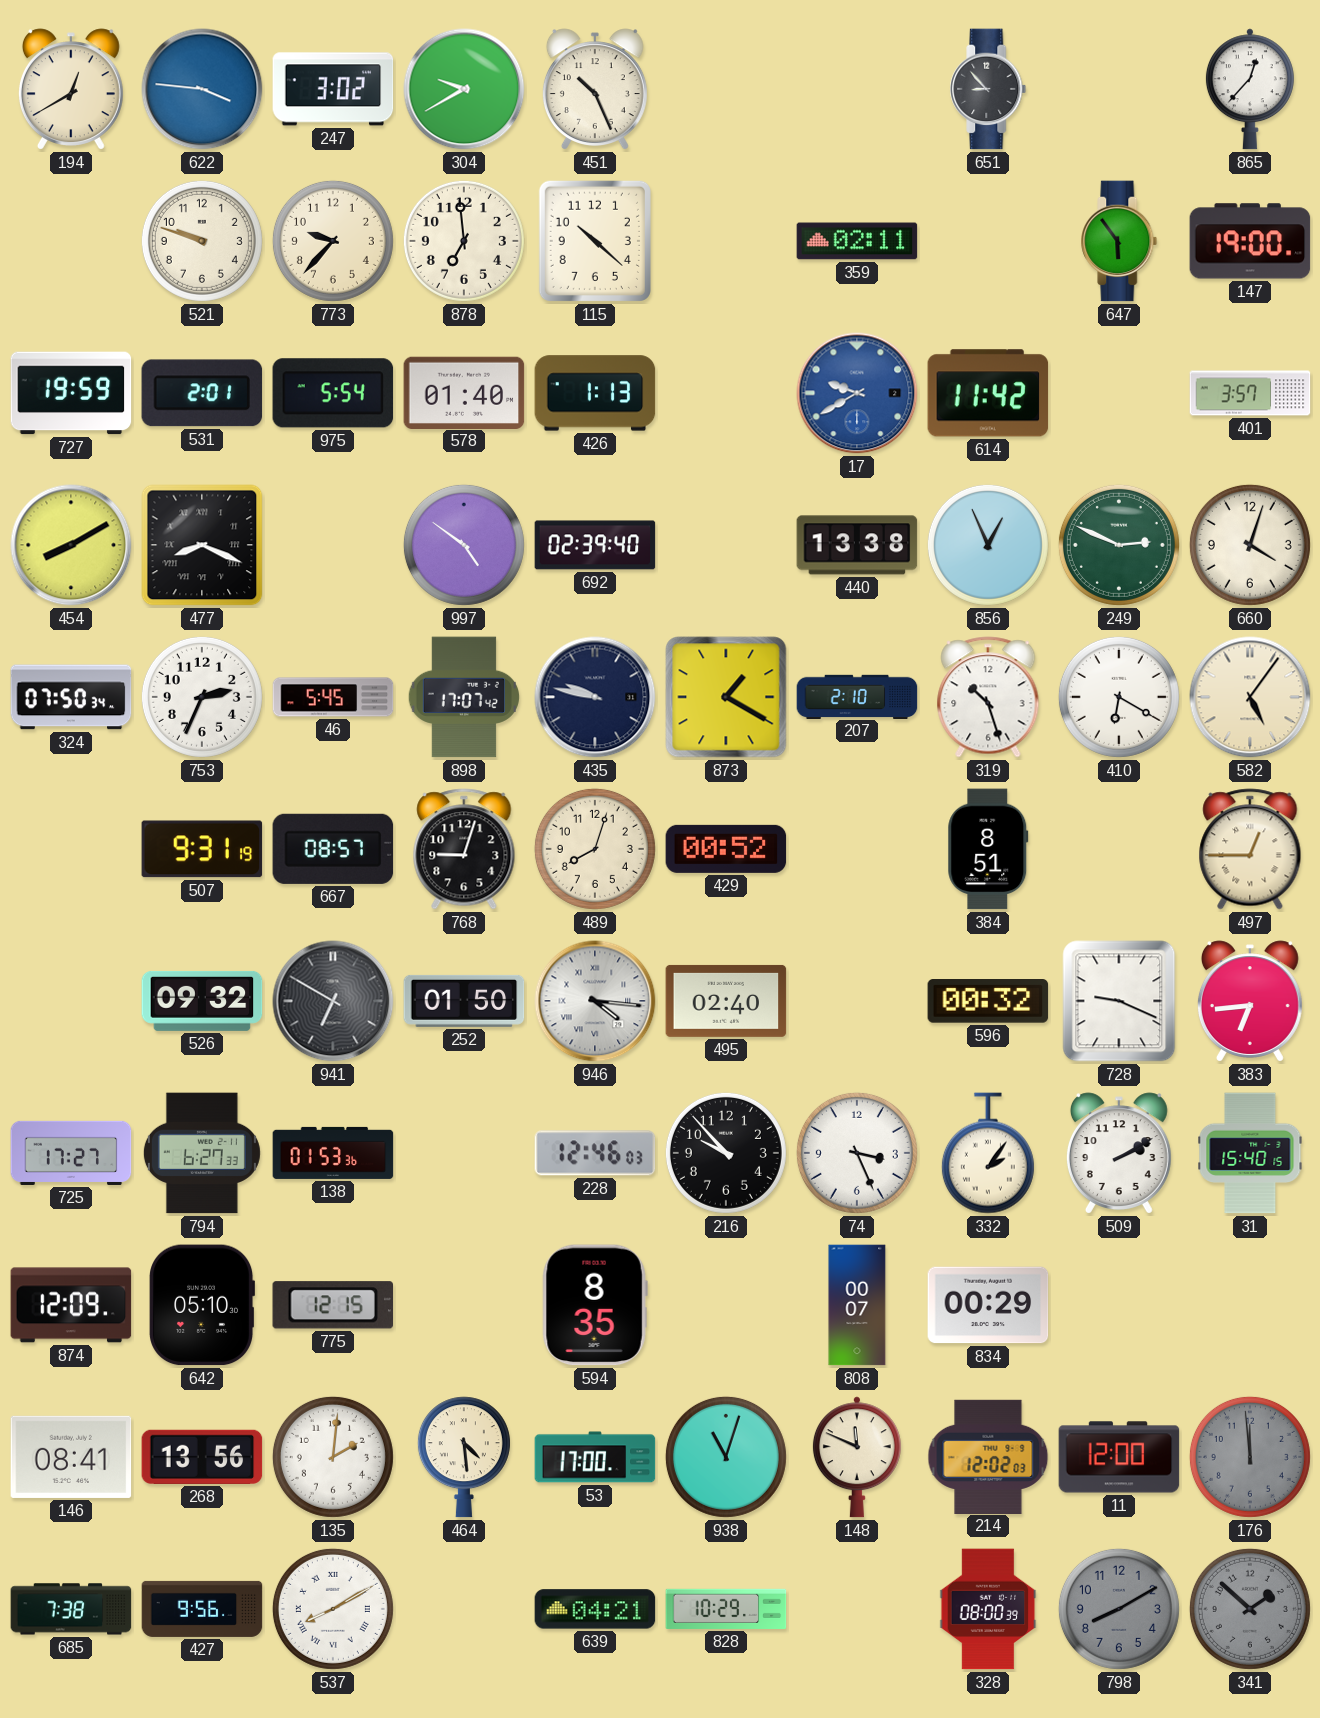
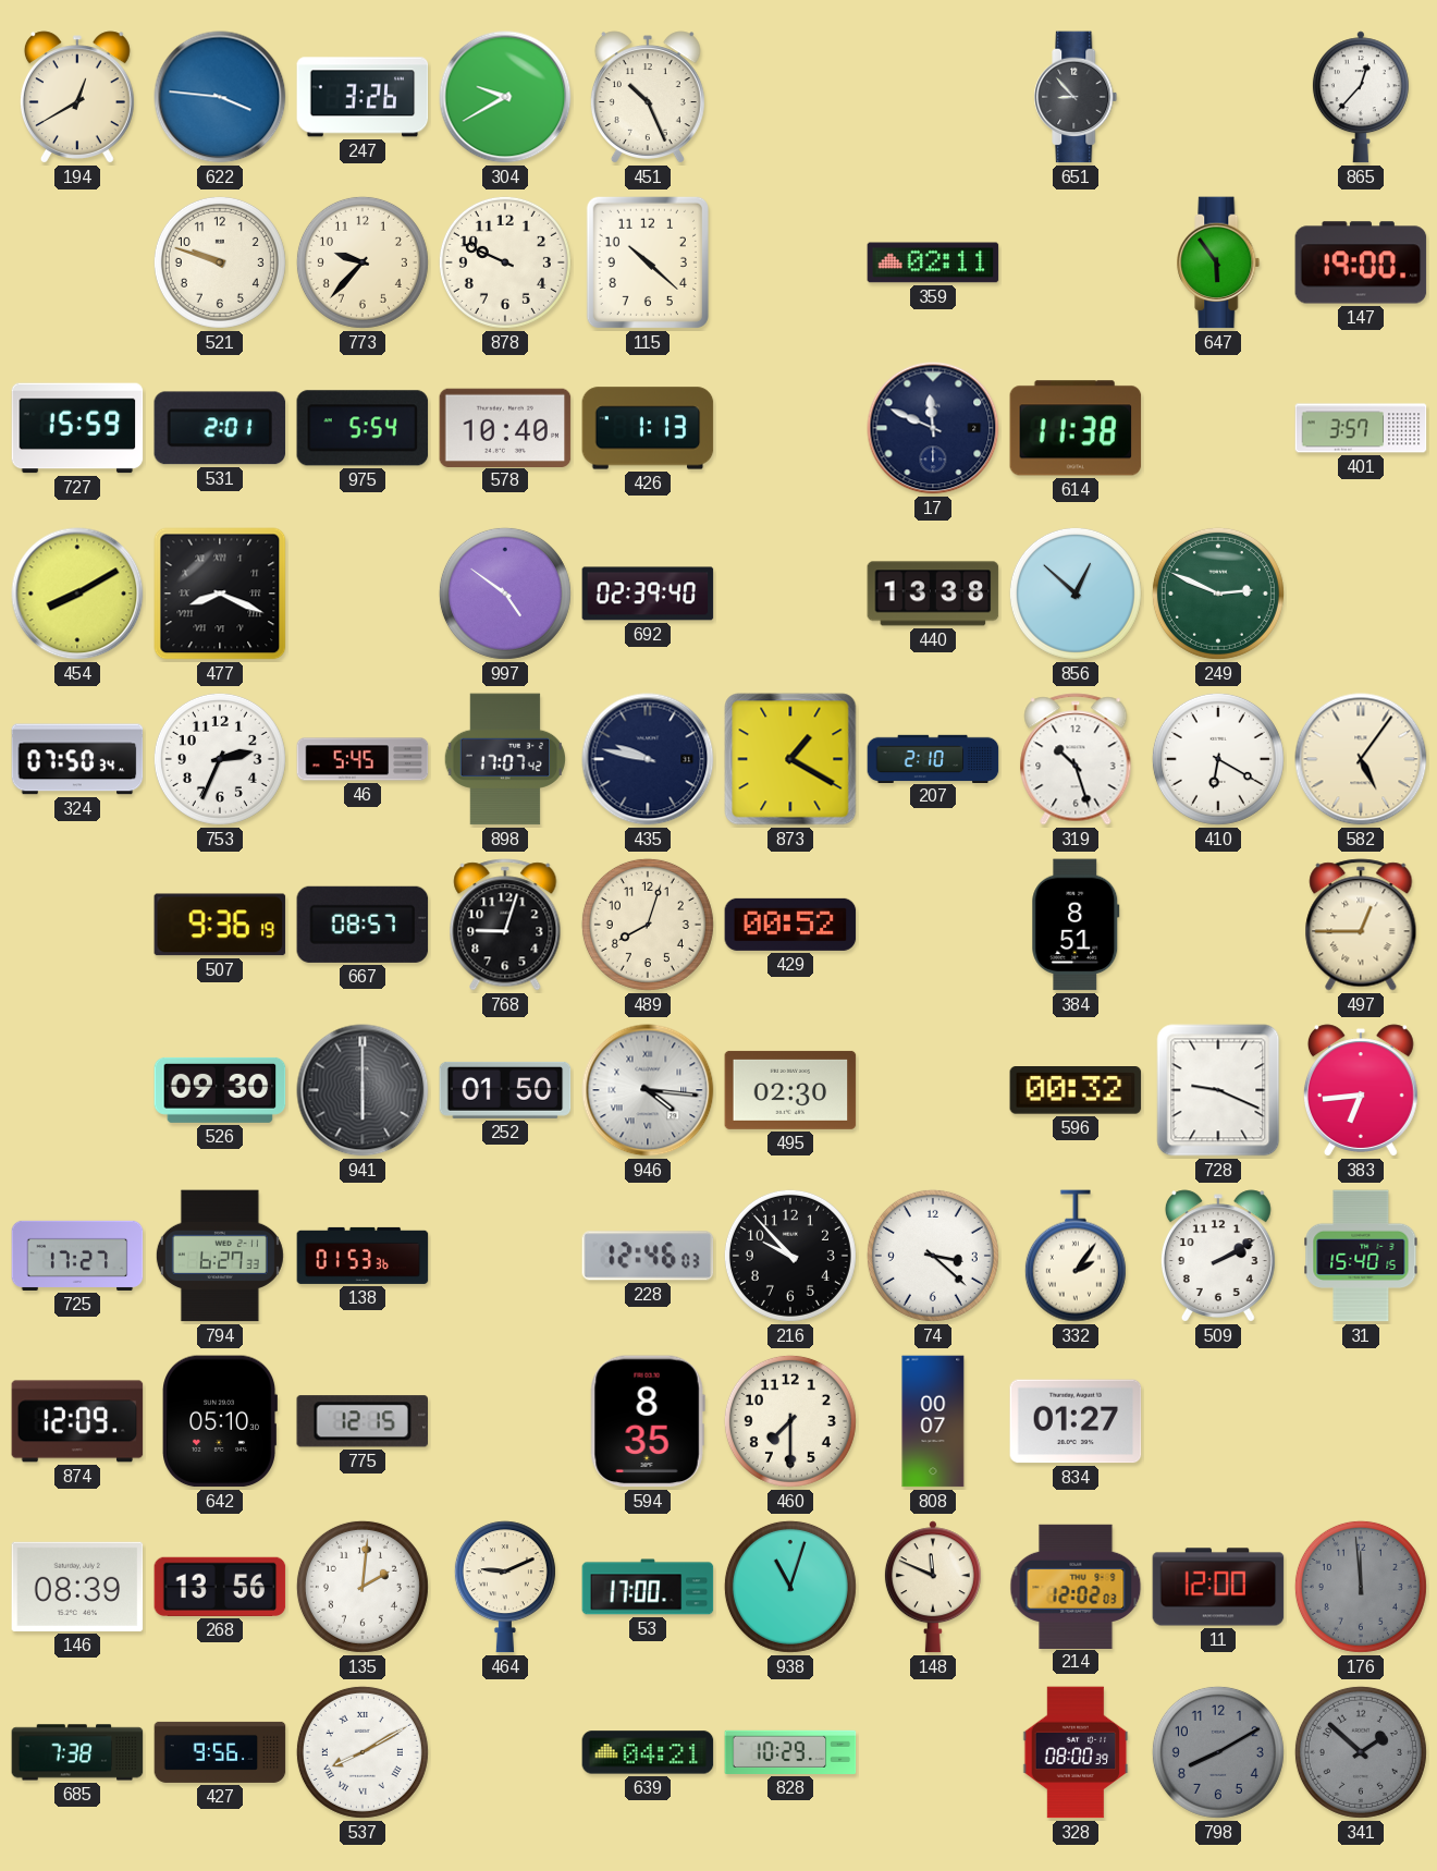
247: 3:02 -> 3:26 (363, 97)
878: 6:59 -> 9:49 (505, 262)
727: 19:59 -> 15:59 (77, 428)
578: 01:40 -> 10:40 (505, 427)
17: 9:40 -> 11:49 (933, 428)
17 dial: blue -> navy (933, 428)
614: 11:42 -> 11:38 (1076, 428)
856: 12:56 -> 12:52 (1076, 594)
660: 4:03 -> none (1250, 545)
507: 9:31 -> 9:36 (220, 925)
526: 09:32 -> 09:30 (220, 1090)
941: 6:50 -> 6:00 (363, 1090)
495: 02:40 -> 02:30 (790, 1090)
74: 3:26 -> 3:22 (933, 1256)
460: none -> 7:30 (790, 1421)
834: 00:29 -> 01:27 (1076, 1421)
146: 08:41 -> 08:39 (77, 1587)
464: 4:29 -> 9:11 (505, 1587)
